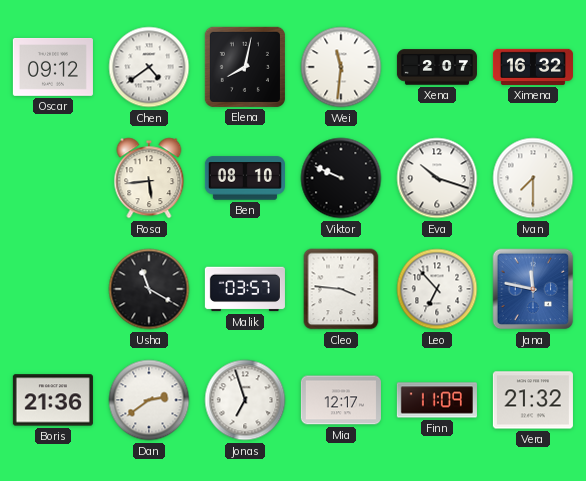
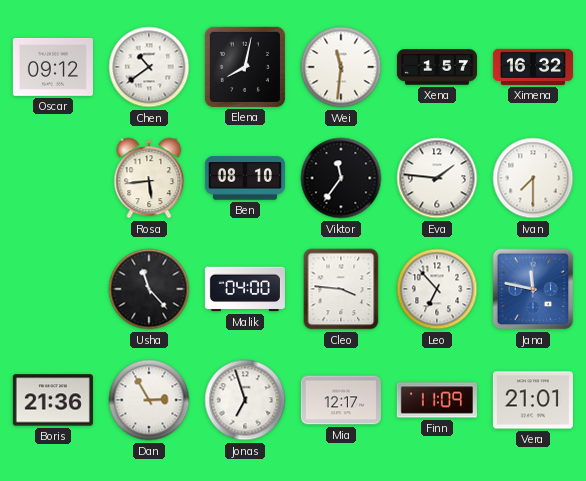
Chen: 4:39 -> 10:39 (149, 67)
Xena: 2:07 -> 1:57 (437, 67)
Viktor: 9:49 -> 11:36 (341, 178)
Eva: 10:18 -> 1:46 (437, 178)
Usha: 11:20 -> 11:23 (149, 289)
Malik: 03:57 -> 04:00 (245, 289)
Dan: 2:39 -> 2:55 (149, 400)
Vera: 21:32 -> 21:01 (533, 400)
